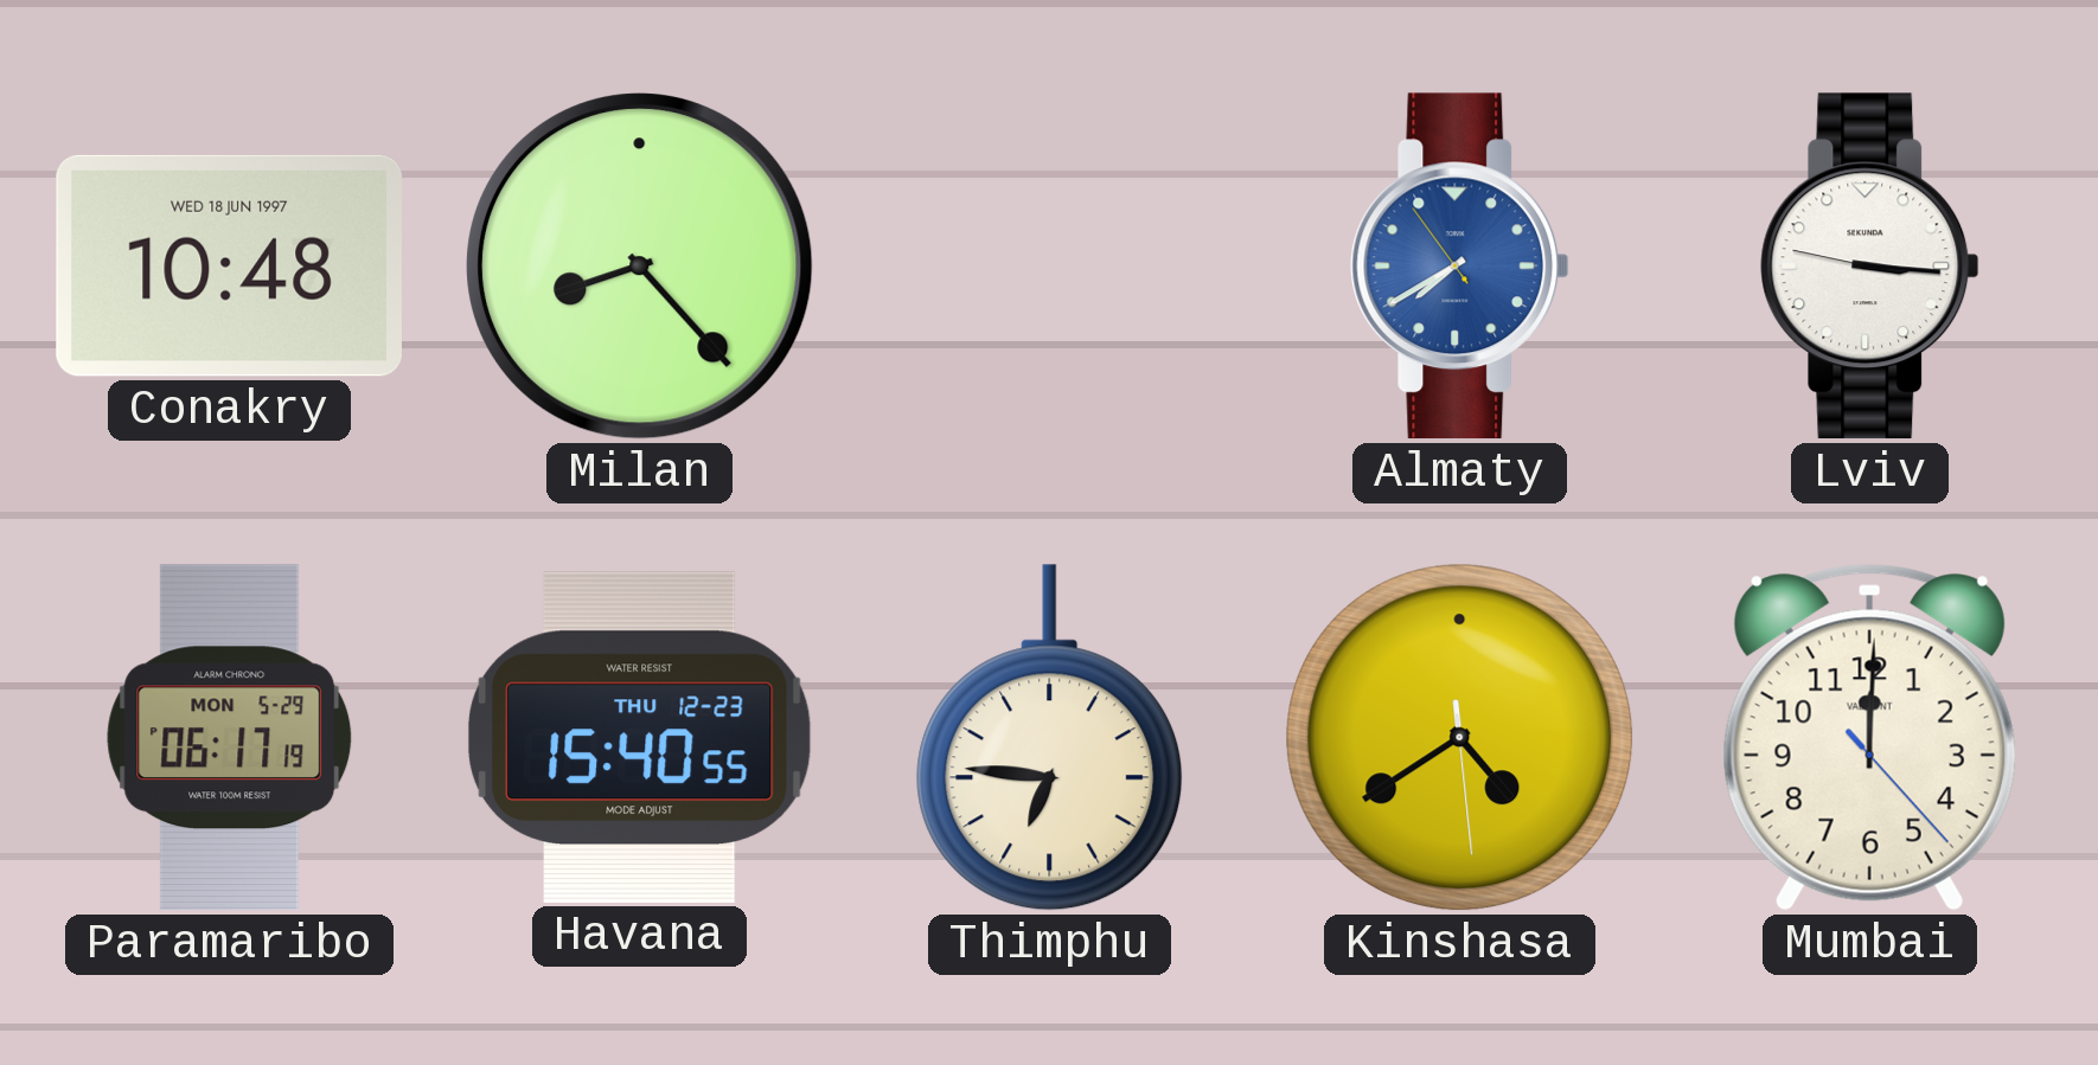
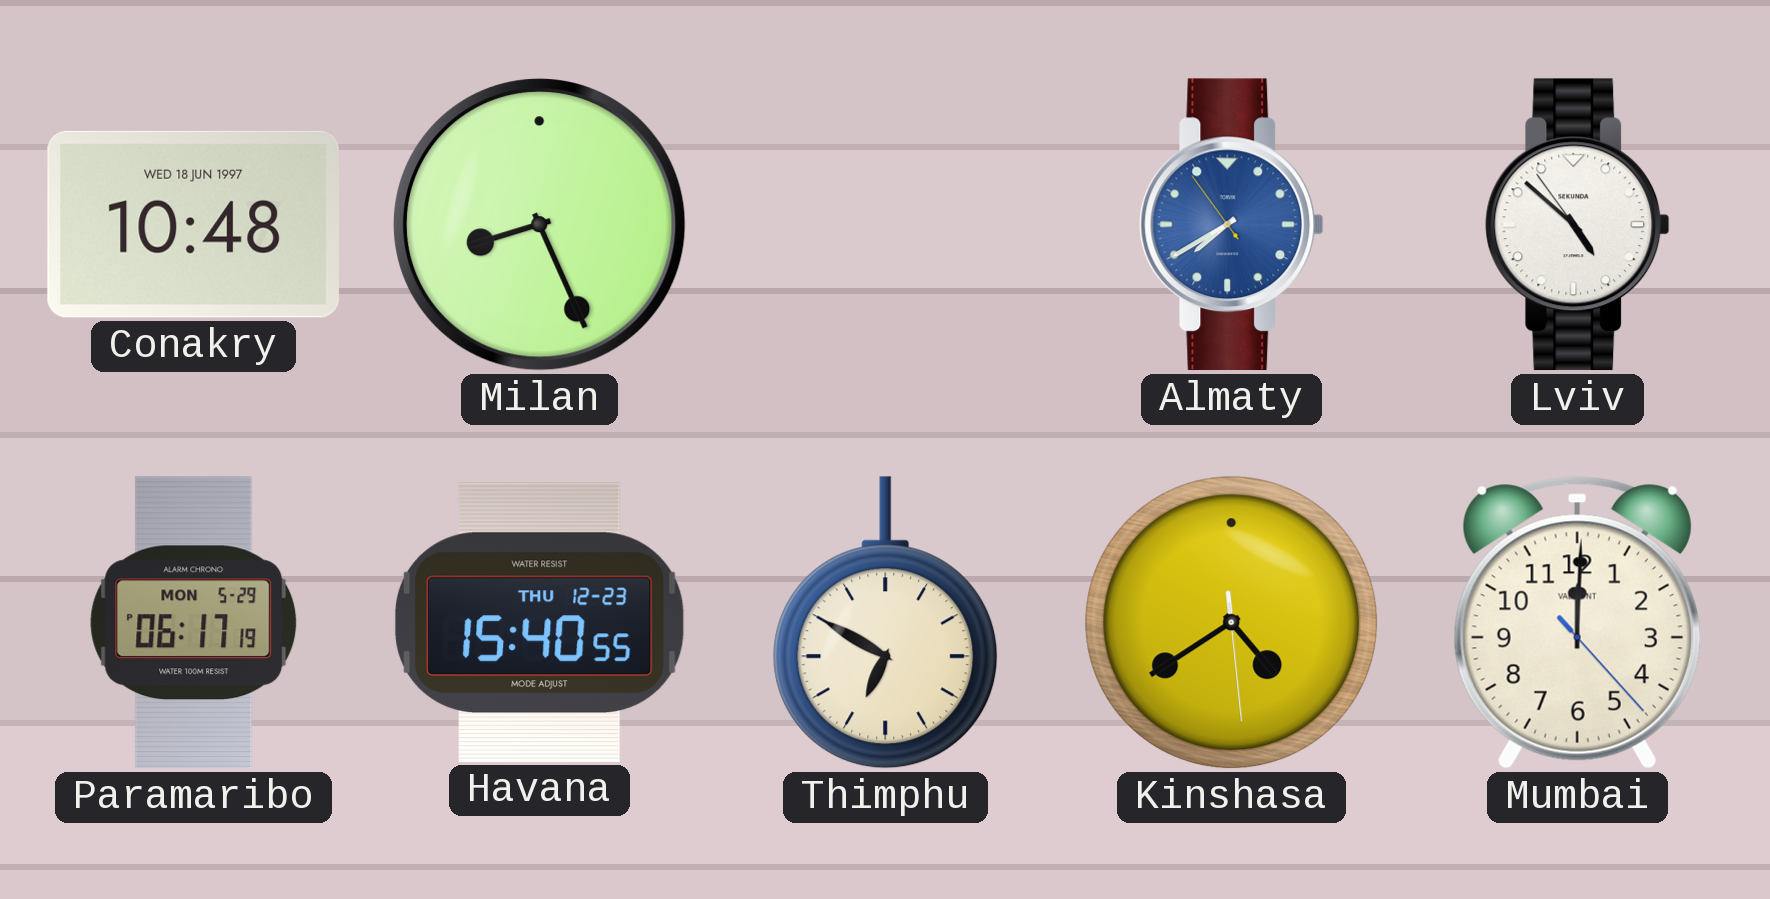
Milan: 8:23 -> 8:26 (540, 225)
Lviv: 3:15 -> 4:51 (1578, 225)
Thimphu: 6:46 -> 6:50 (886, 623)
